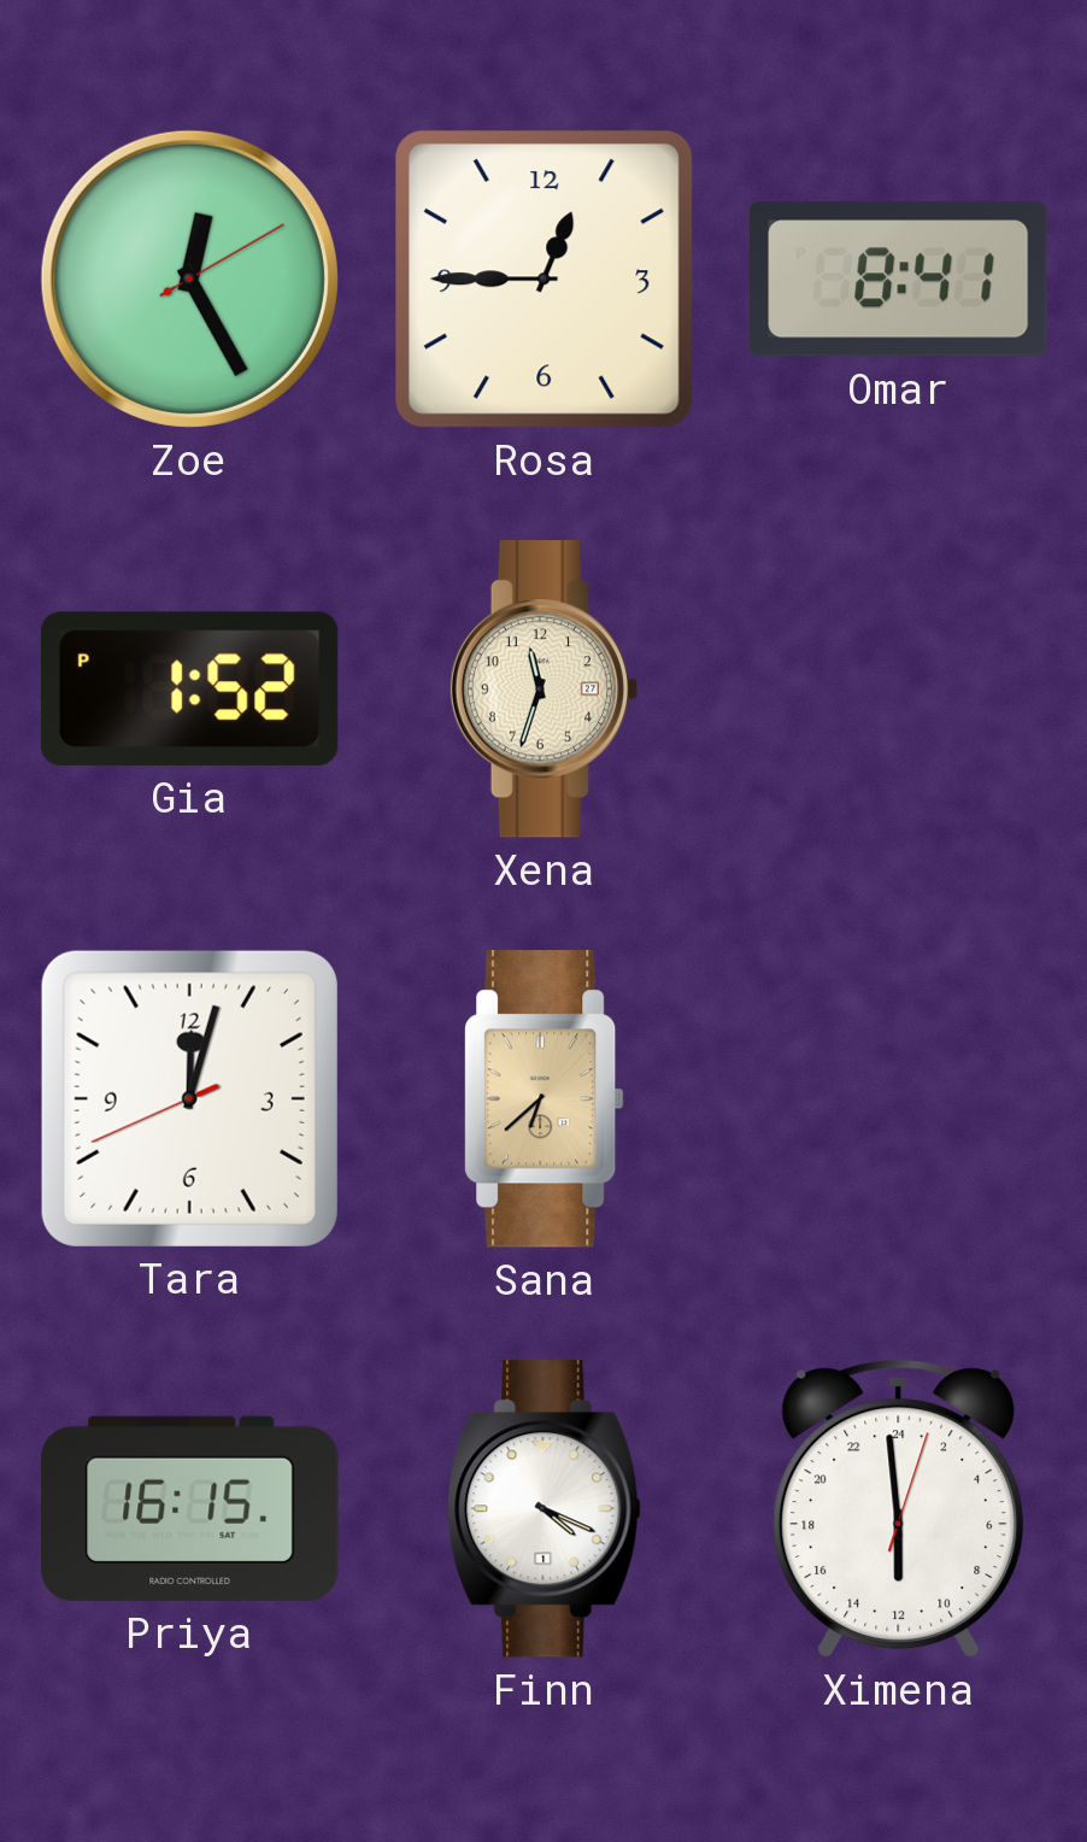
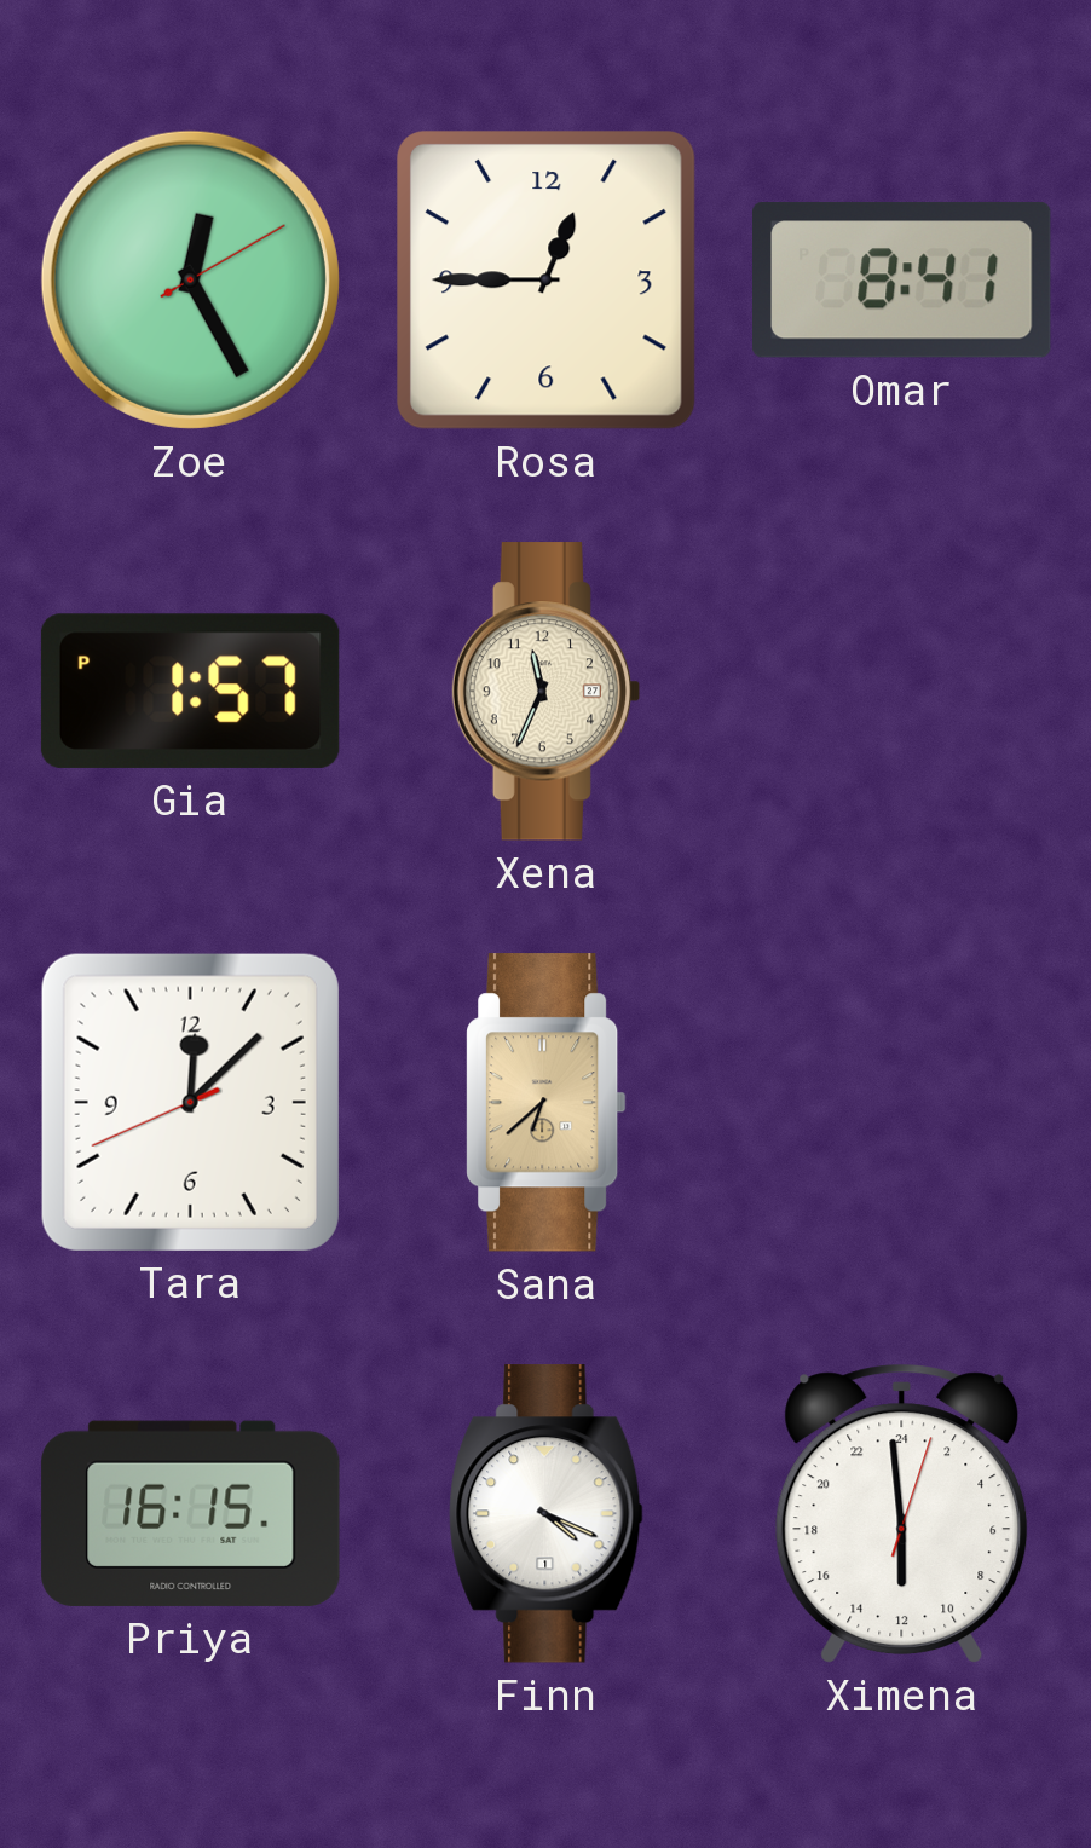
Gia: 1:52 -> 1:57 (190, 691)
Xena: 11:33 -> 11:34 (545, 692)
Tara: 12:02 -> 12:07 (190, 1102)
